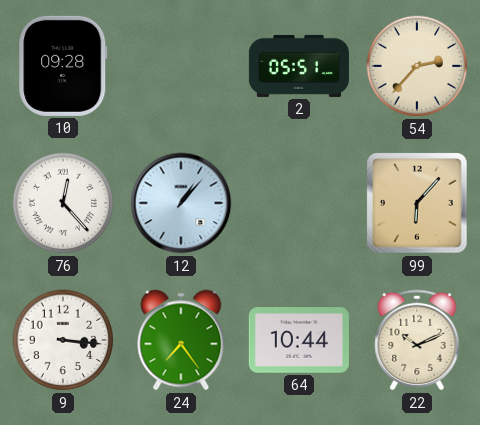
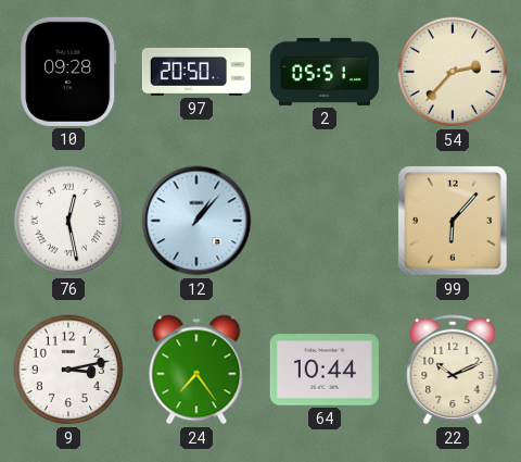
97: none -> 20:50 (196, 72)
76: 12:23 -> 12:28 (68, 221)
9: 3:16 -> 3:13 (68, 370)
